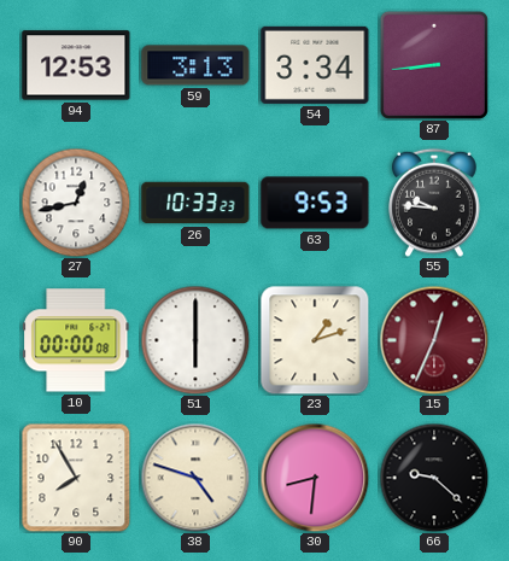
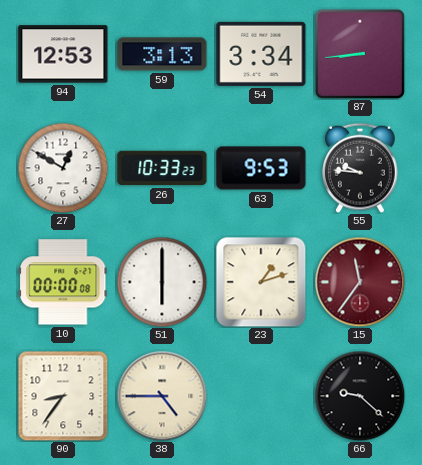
27: 12:43 -> 12:50 (63, 168)
15: 12:34 -> 11:36 (360, 282)
90: 7:55 -> 8:36 (63, 396)
38: 4:48 -> 4:45 (162, 396)
30: 8:31 -> none (315, 478)
